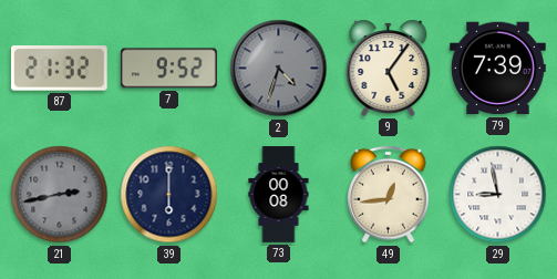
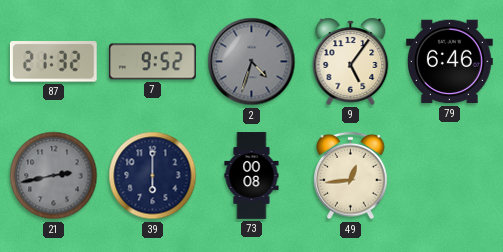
79: 7:39 -> 6:46 (450, 62)
29: 8:58 -> none (498, 195)
